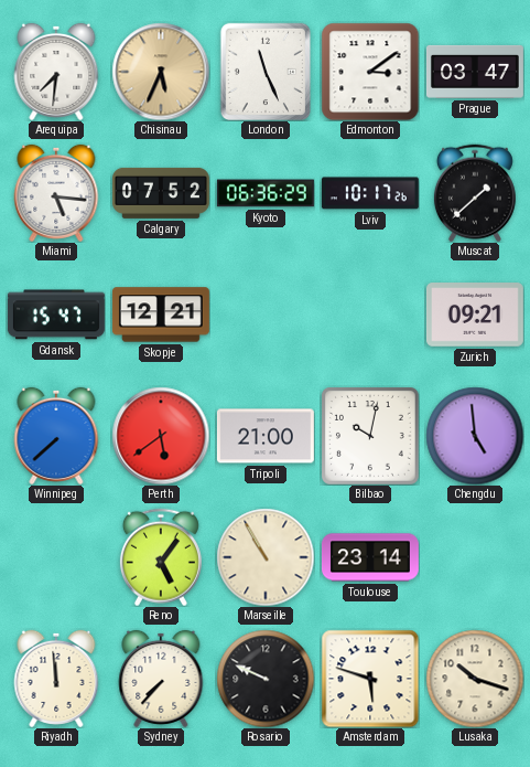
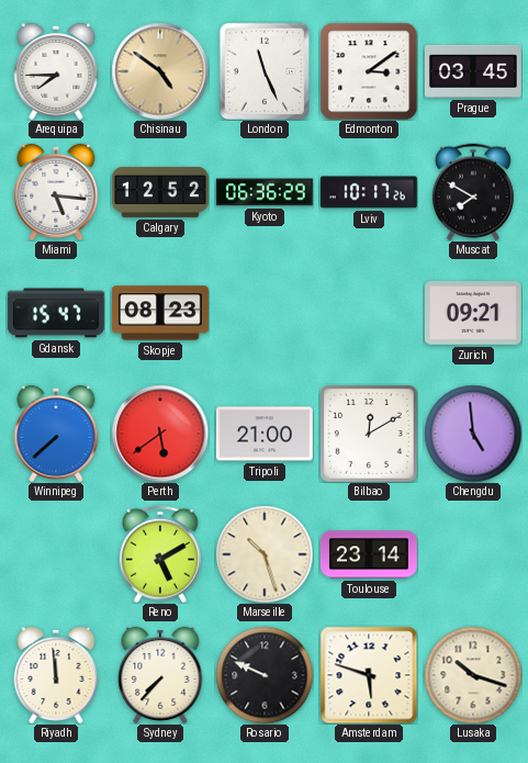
Arequipa: 7:31 -> 7:45 (56, 71)
Chisinau: 5:34 -> 4:51 (160, 71)
Prague: 03:47 -> 03:45 (473, 71)
Calgary: 07:52 -> 12:52 (160, 192)
Muscat: 1:38 -> 7:50 (473, 192)
Skopje: 12:21 -> 08:23 (160, 313)
Bilbao: 10:02 -> 12:10 (369, 434)
Reno: 5:06 -> 5:10 (160, 554)
Marseille: 10:55 -> 10:27 (265, 554)
